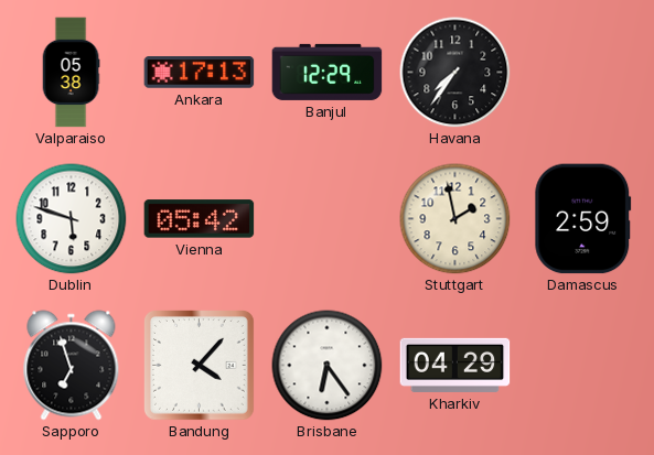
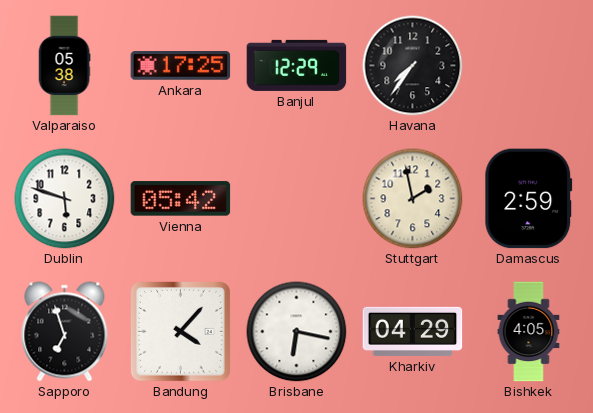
Ankara: 17:13 -> 17:25 (181, 66)
Brisbane: 6:24 -> 6:17 (297, 332)
Bishkek: none -> 4:05 (529, 332)
